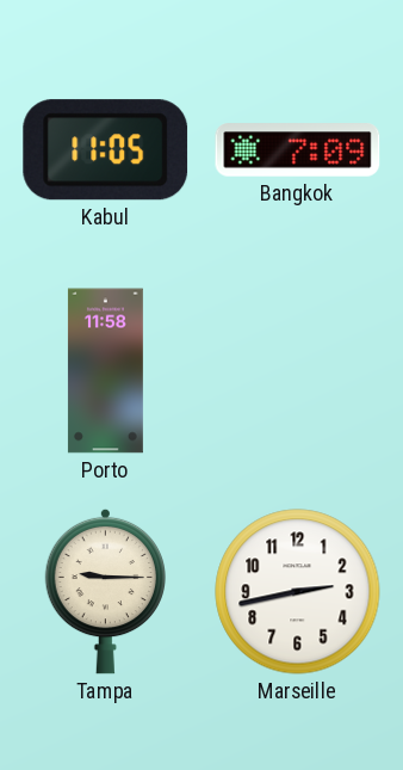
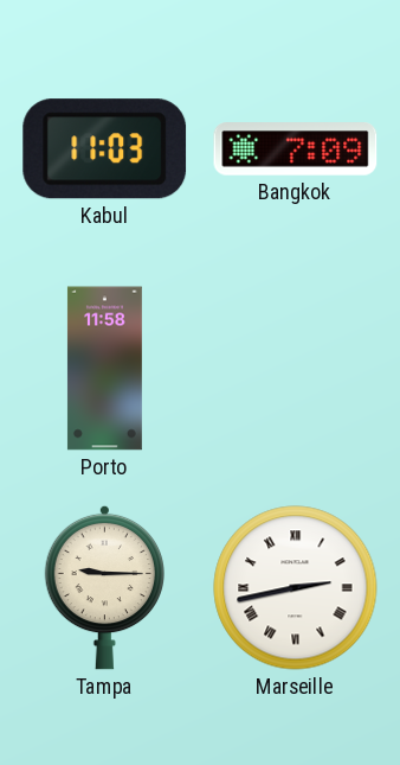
Kabul: 11:05 -> 11:03 (105, 149)
Marseille numerals: Arabic -> Roman (296, 588)
